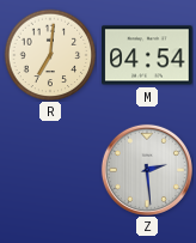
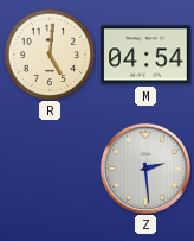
R: 7:01 -> 5:01 (50, 55)
